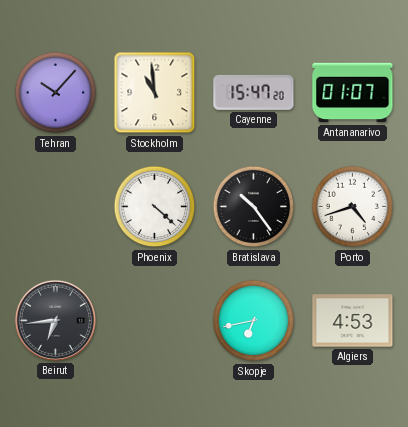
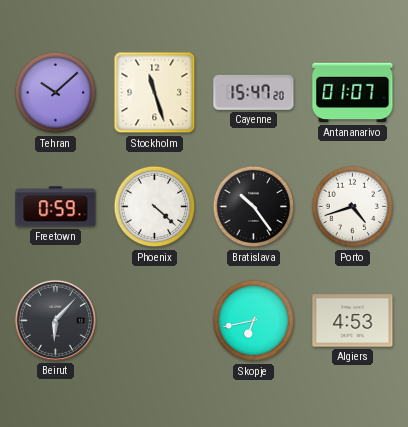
Tehran: 10:07 -> 10:08 (56, 93)
Stockholm: 10:59 -> 11:27 (155, 93)
Freetown: none -> 0:59 (56, 207)
Beirut: 6:44 -> 6:07 (55, 320)
